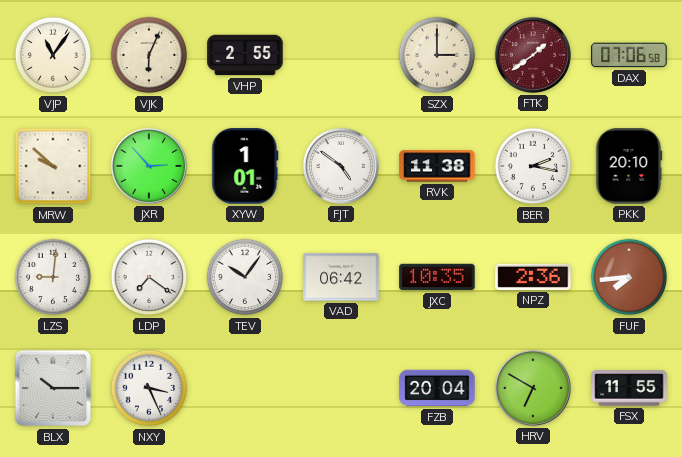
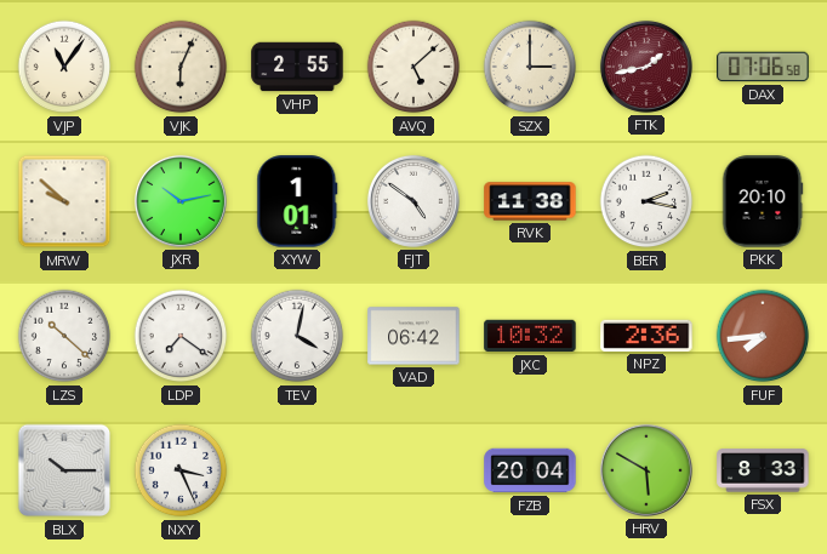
AVQ: none -> 5:08 (413, 67)
FTK: 1:39 -> 1:43 (646, 67)
JXR: 2:53 -> 10:13 (181, 201)
LZS: 9:01 -> 10:22 (64, 336)
TEV: 10:06 -> 4:02 (297, 336)
JXC: 10:35 -> 10:32 (530, 336)
HRV: 6:50 -> 5:50 (646, 470)
FSX: 11:55 -> 8:33 (763, 470)
